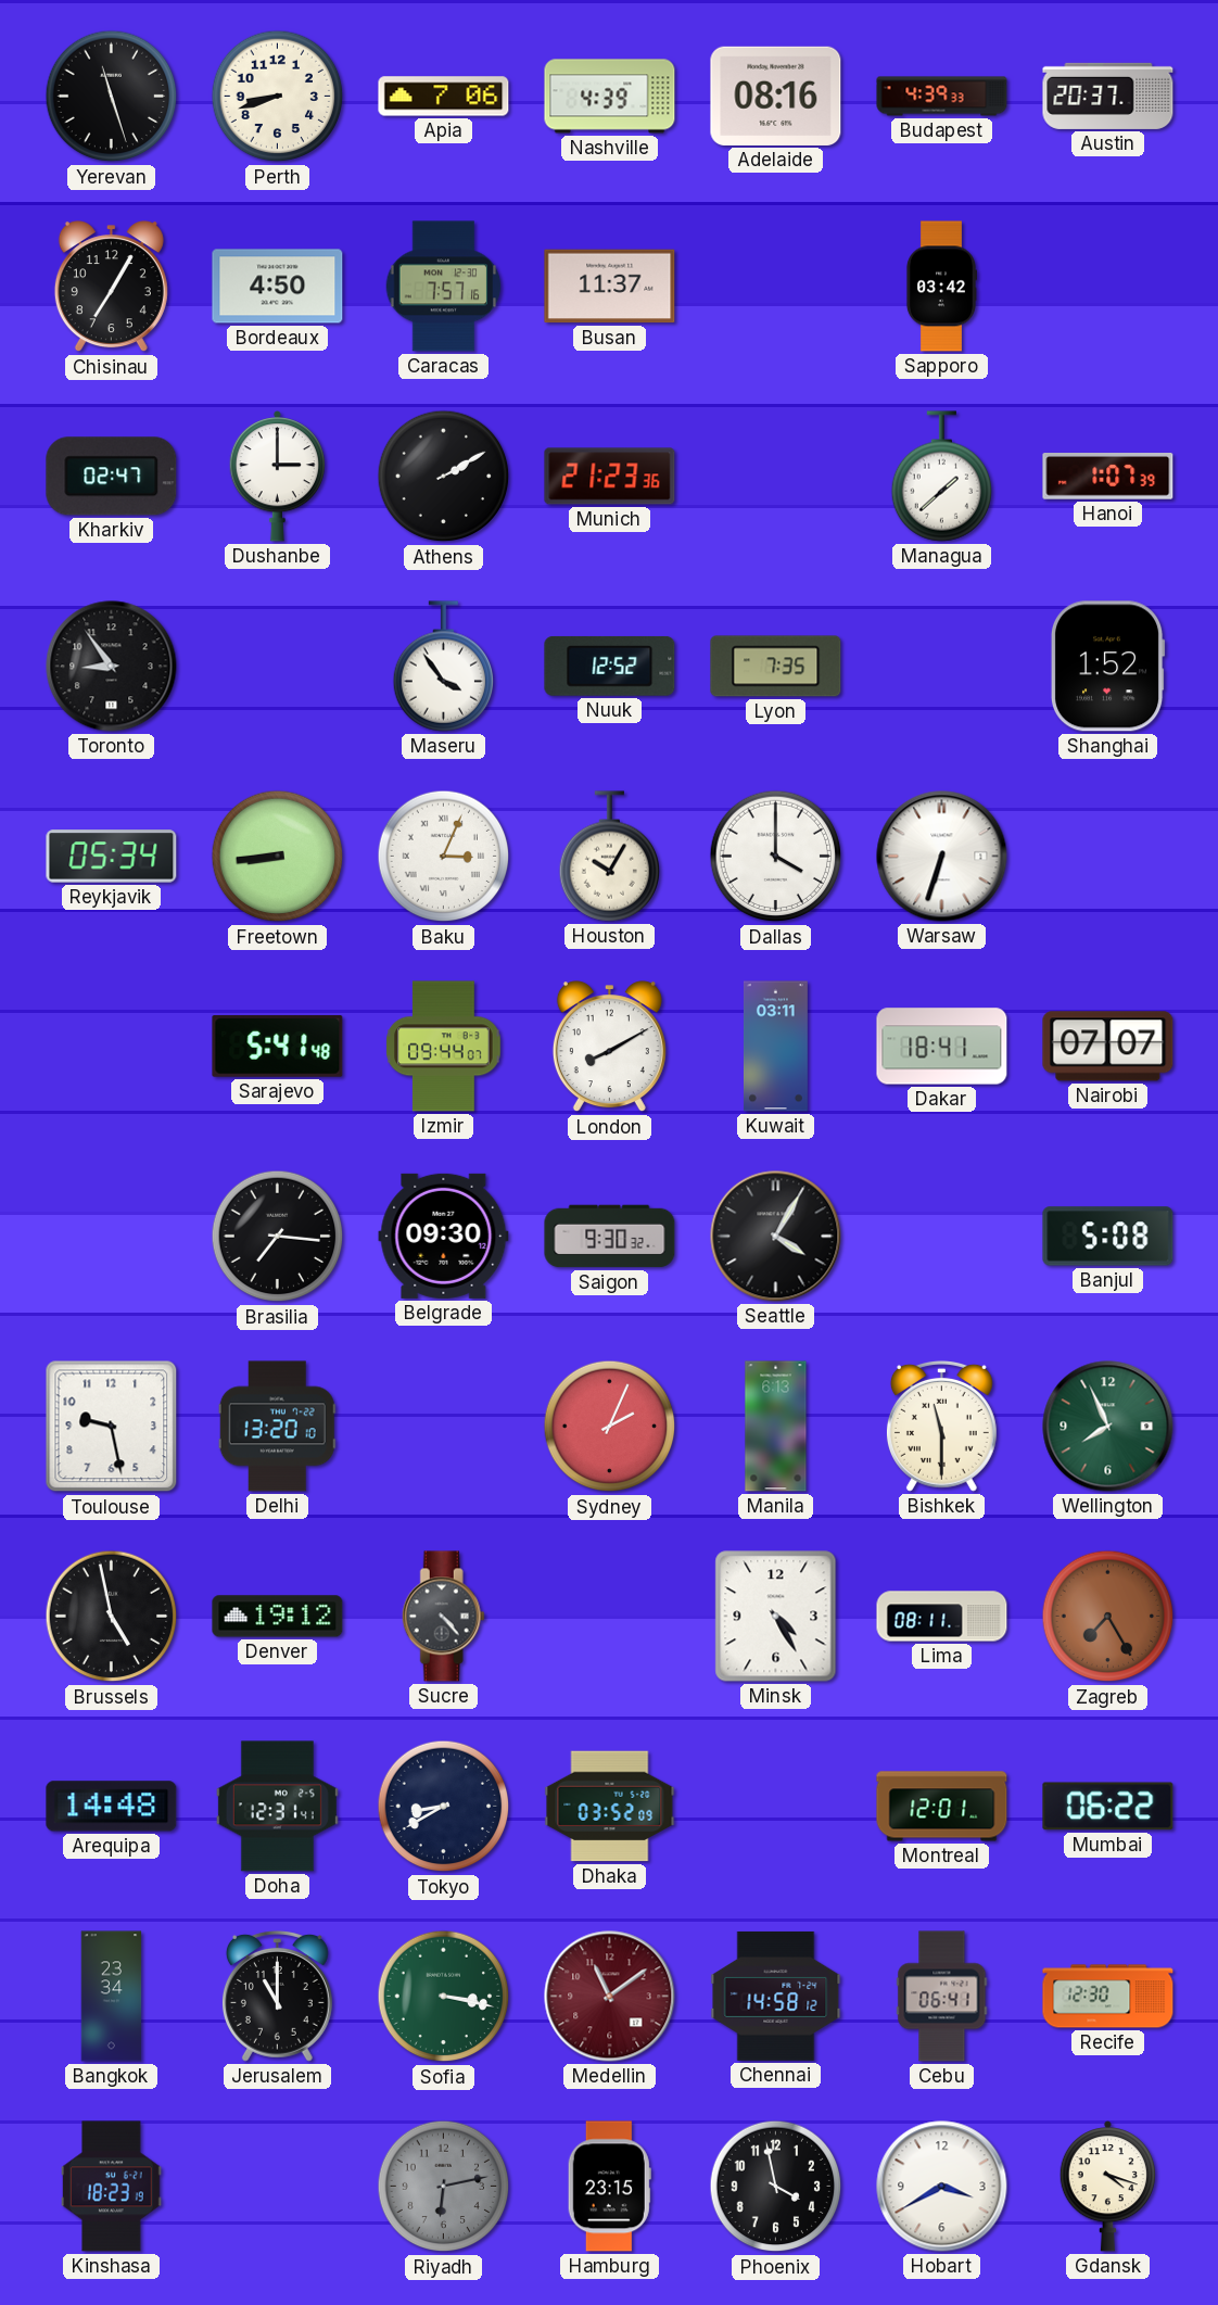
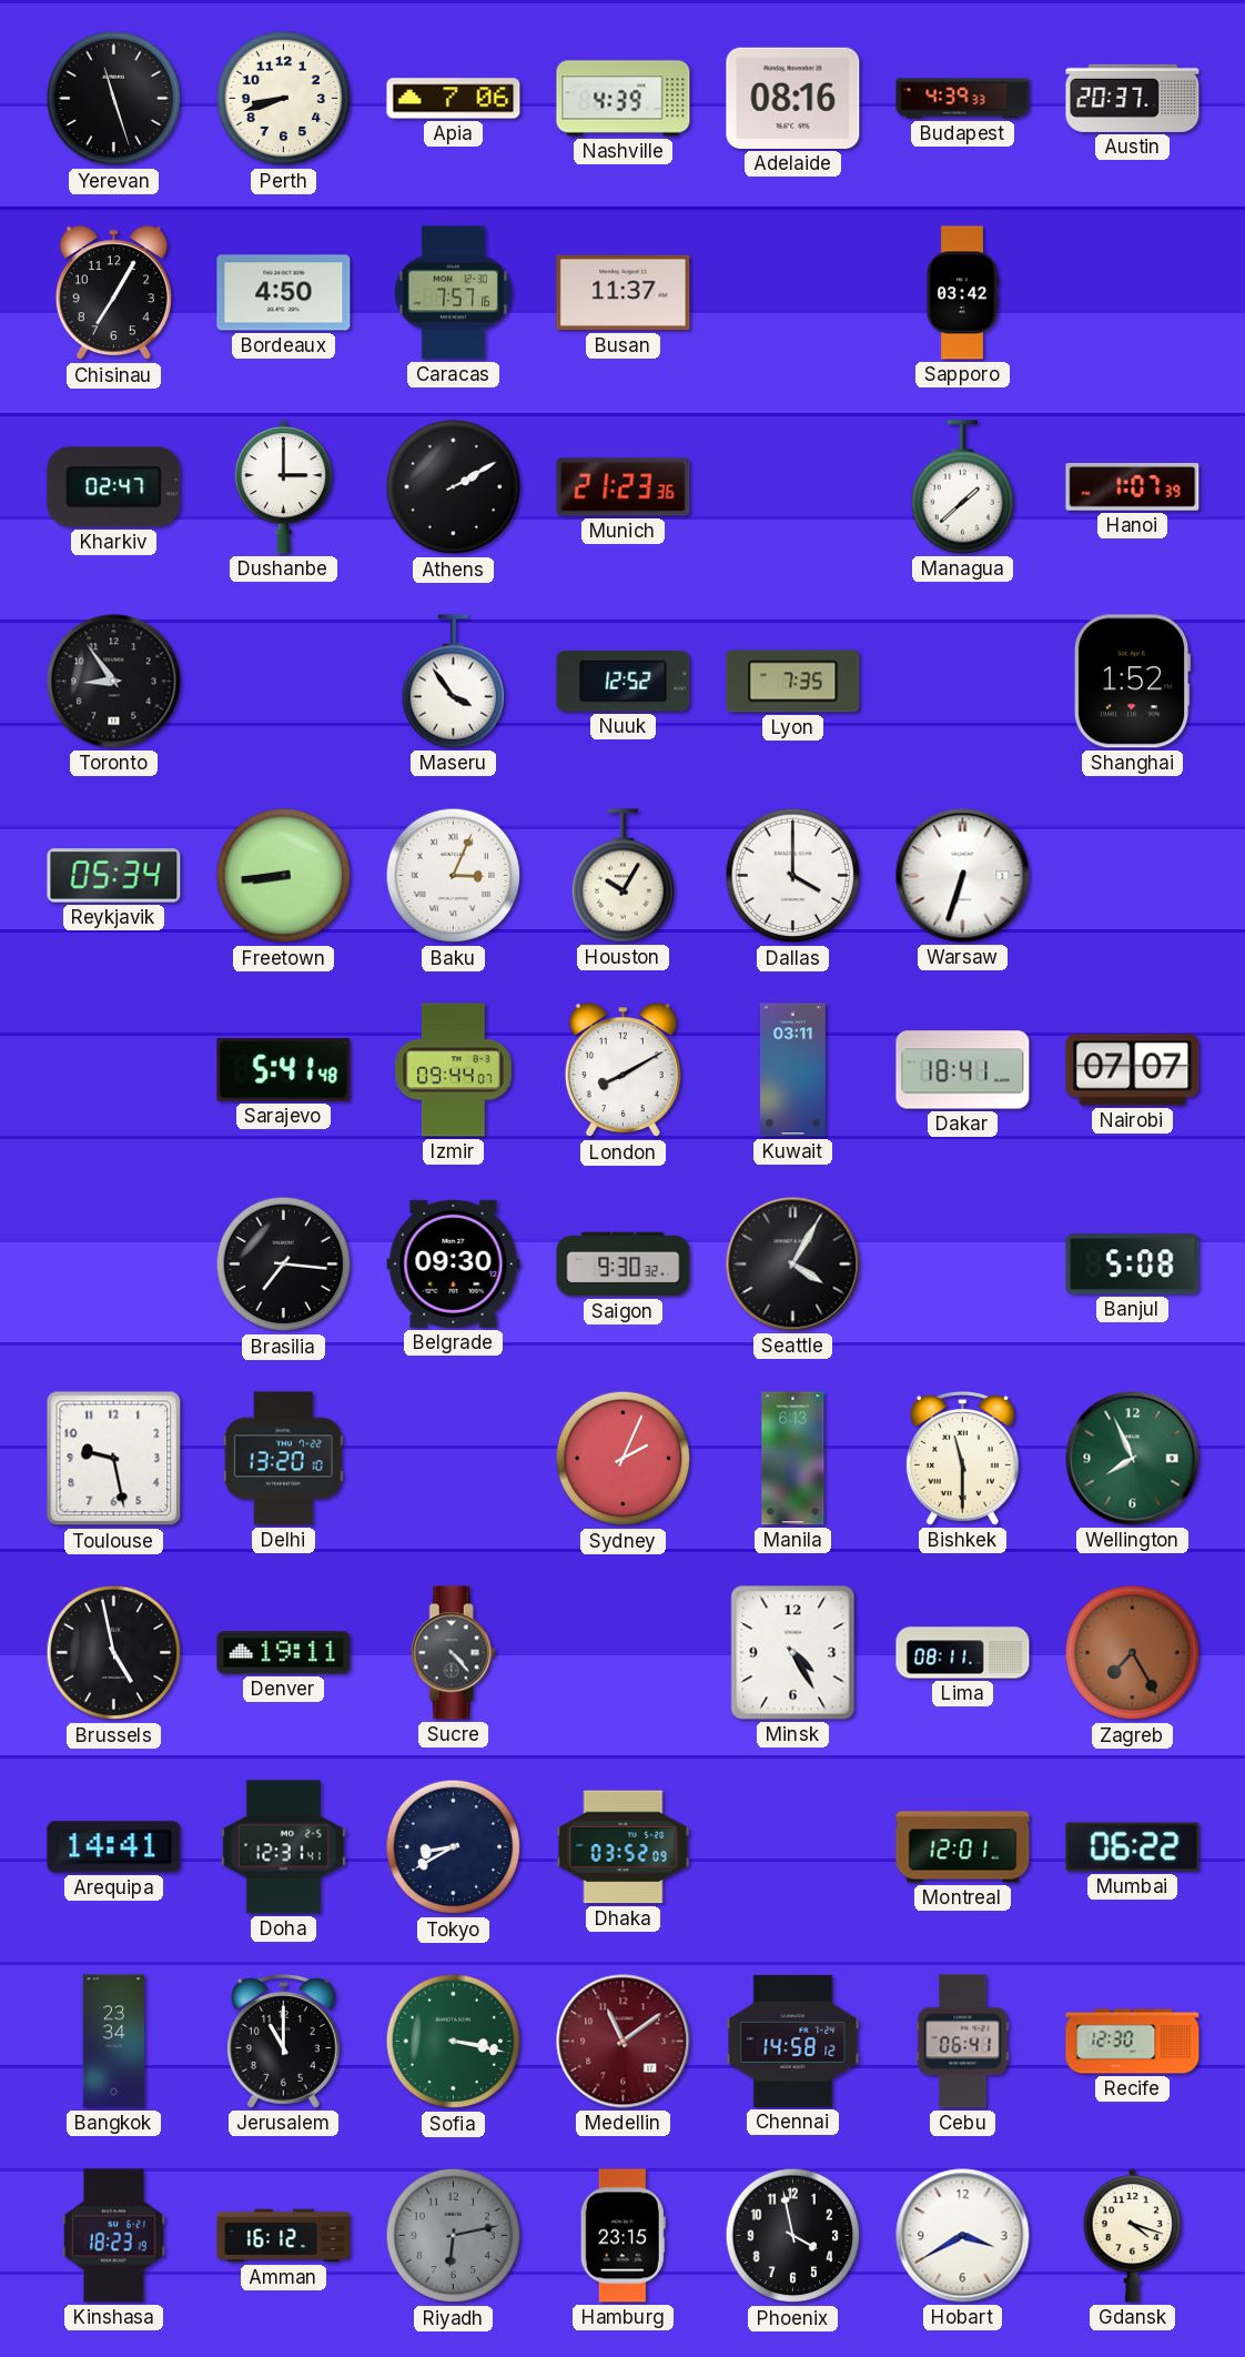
Denver: 19:12 -> 19:11 (284, 1653)
Arequipa: 14:48 -> 14:41 (114, 1847)
Amman: none -> 16:12 (284, 2236)
